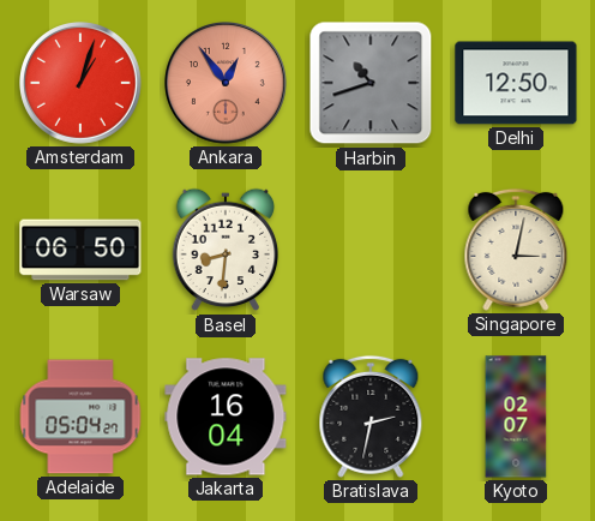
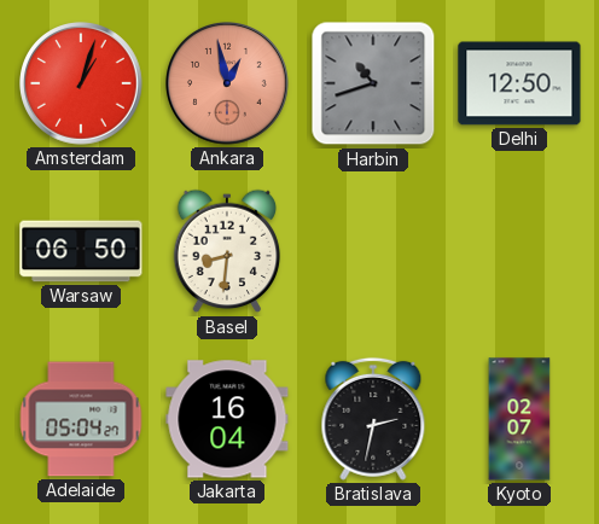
Ankara: 12:54 -> 12:58 (228, 85)
Singapore: 3:02 -> none (516, 250)
